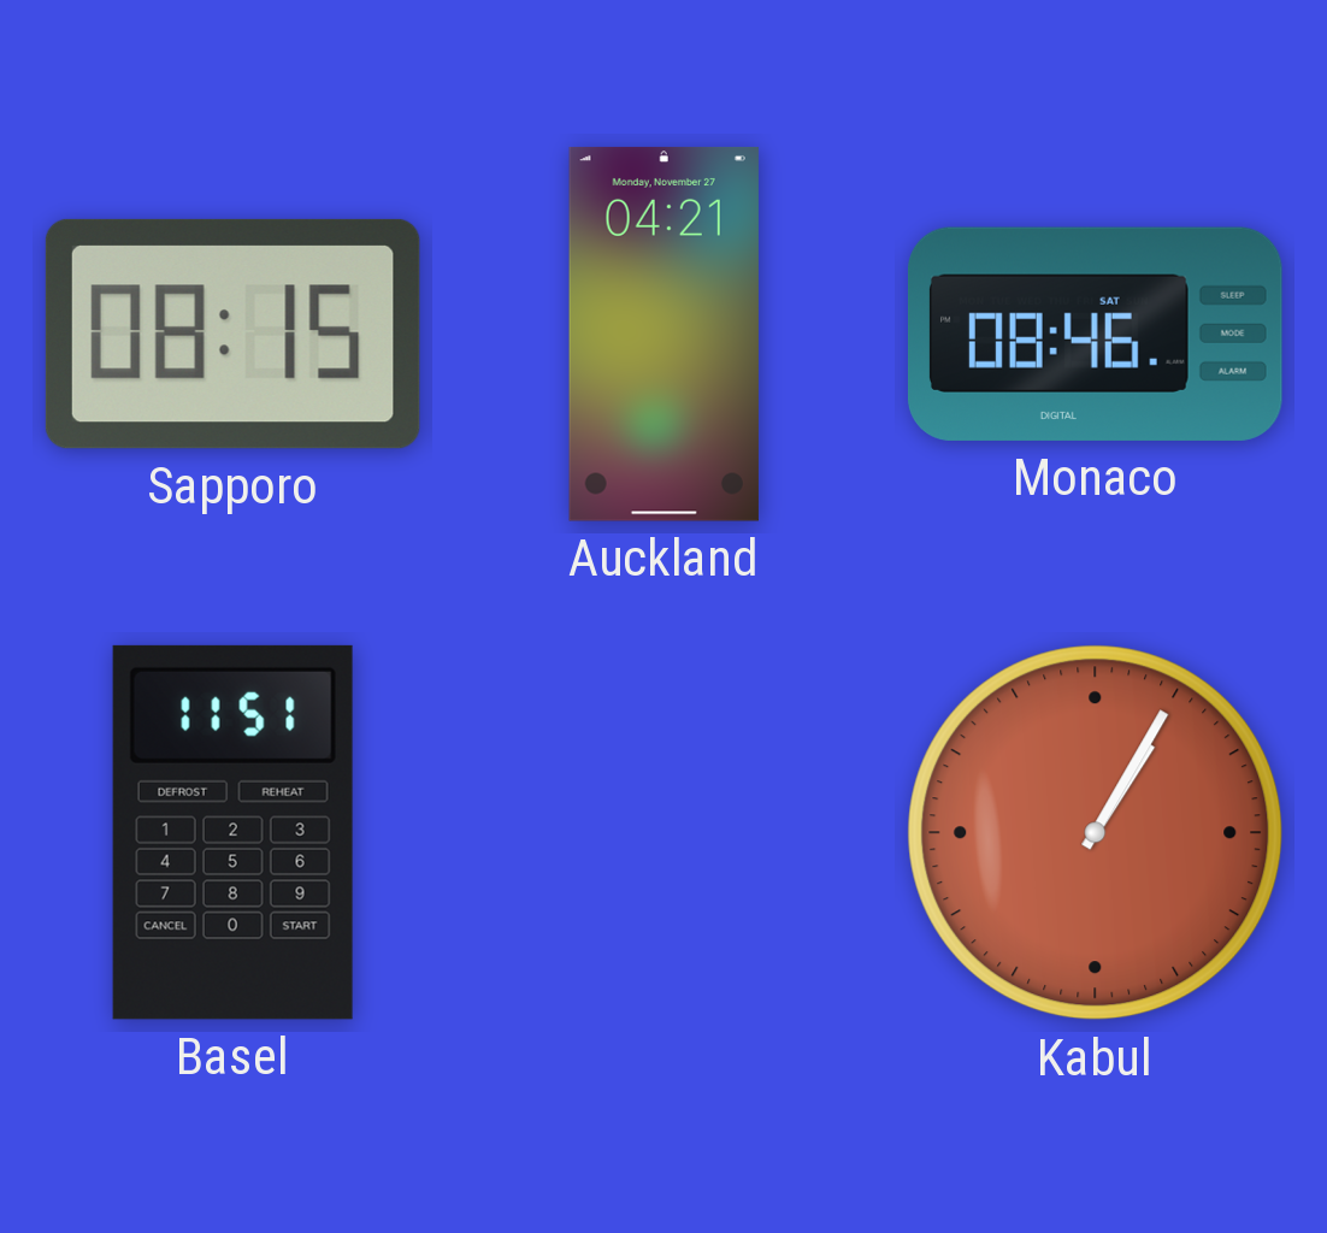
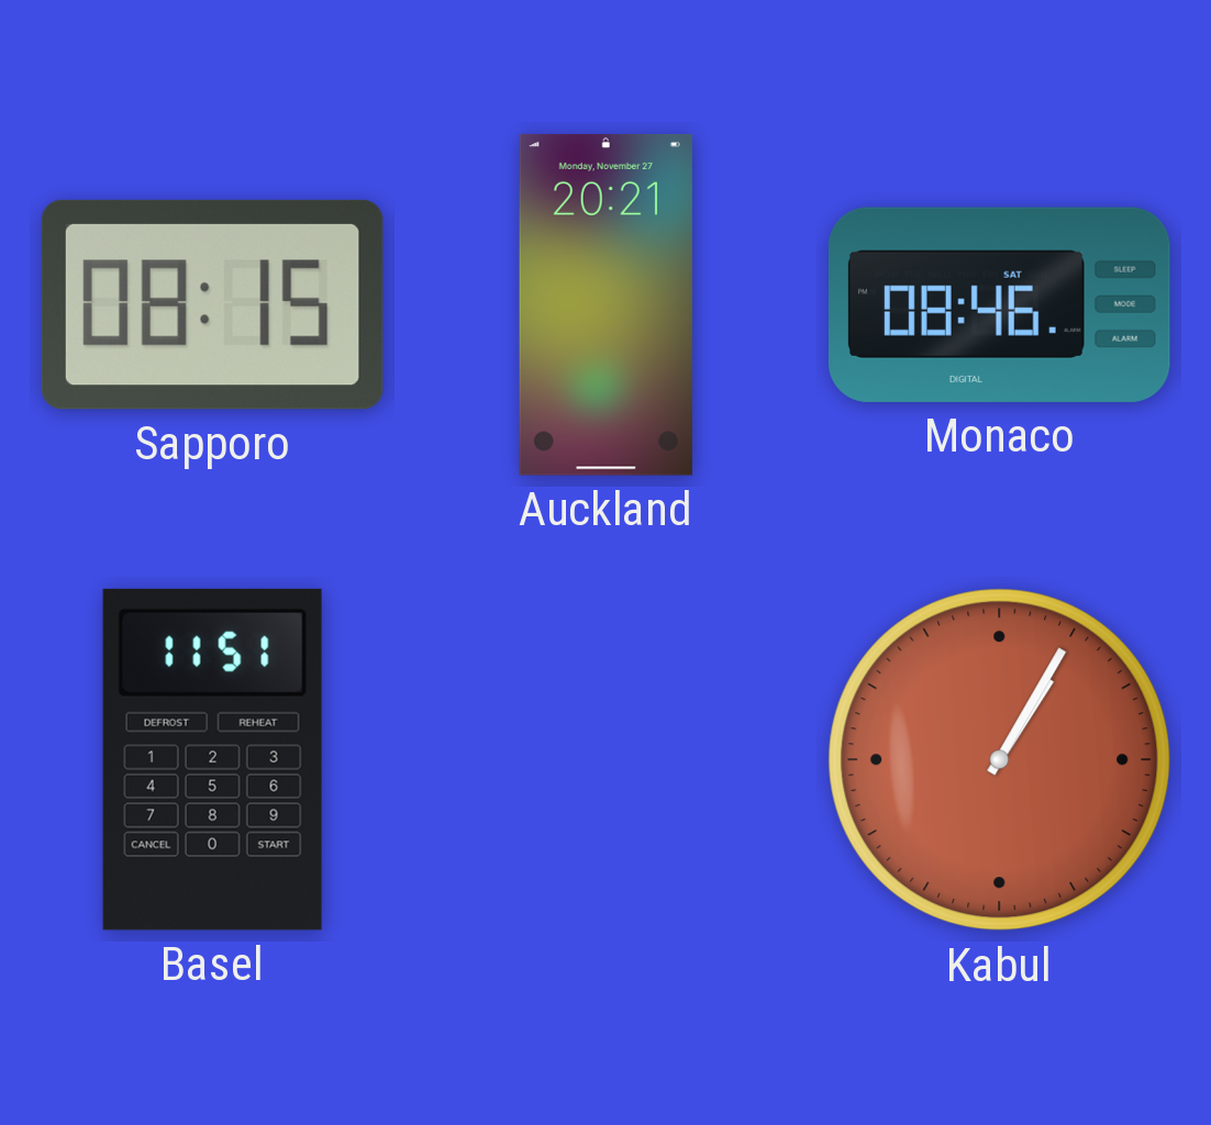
Auckland: 04:21 -> 20:21 (605, 304)
